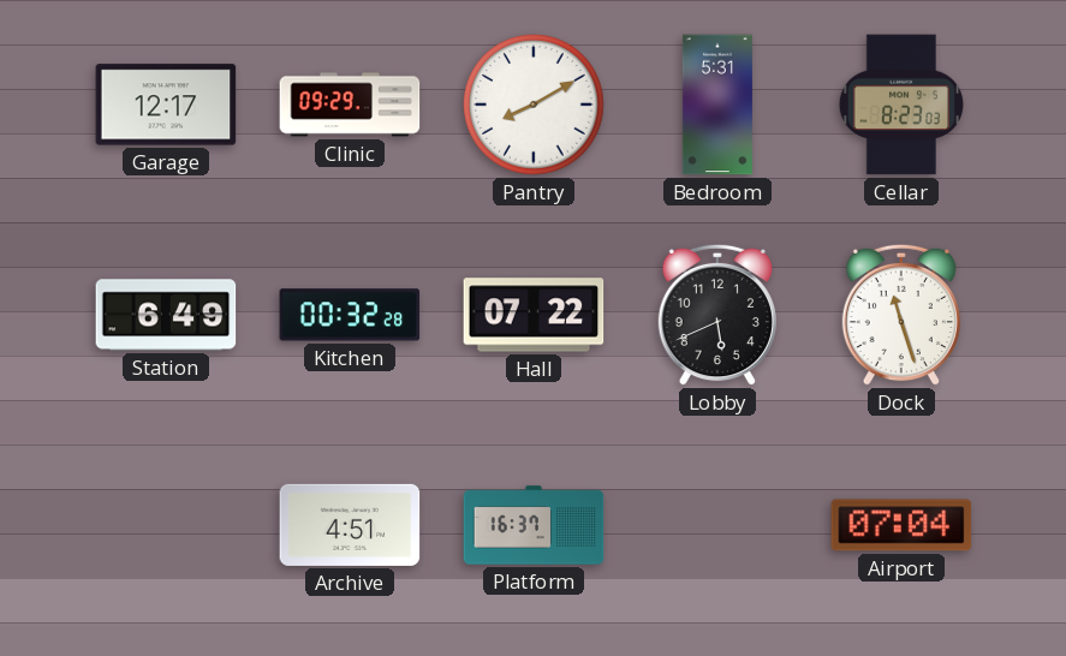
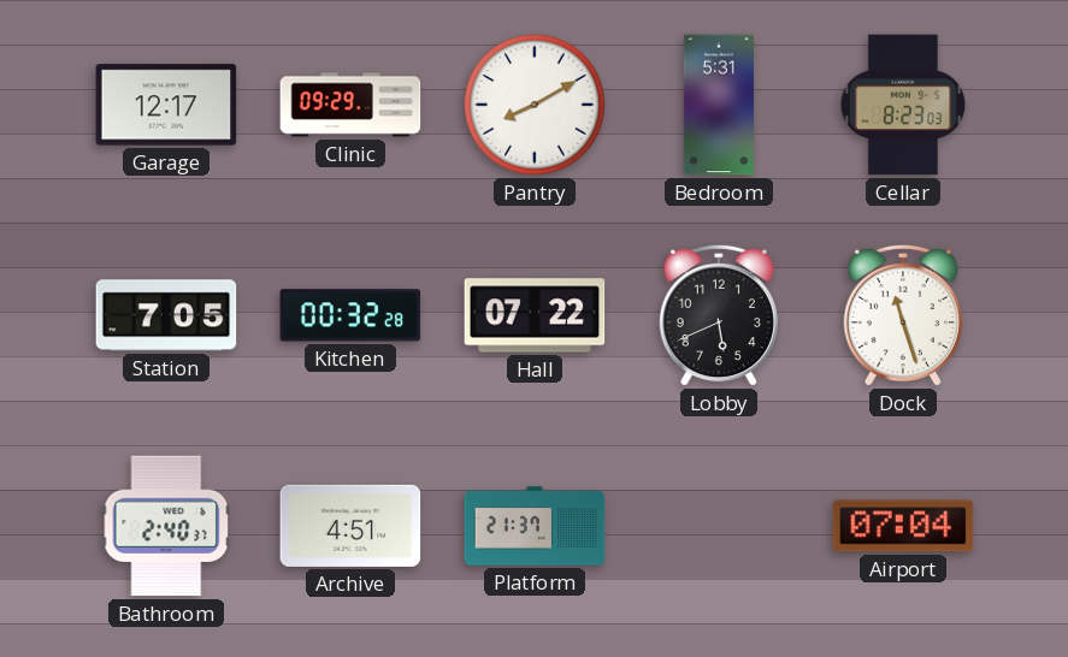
Station: 6:49 -> 7:05 (166, 315)
Bathroom: none -> 2:40 (166, 526)
Platform: 16:37 -> 21:37 (535, 526)
